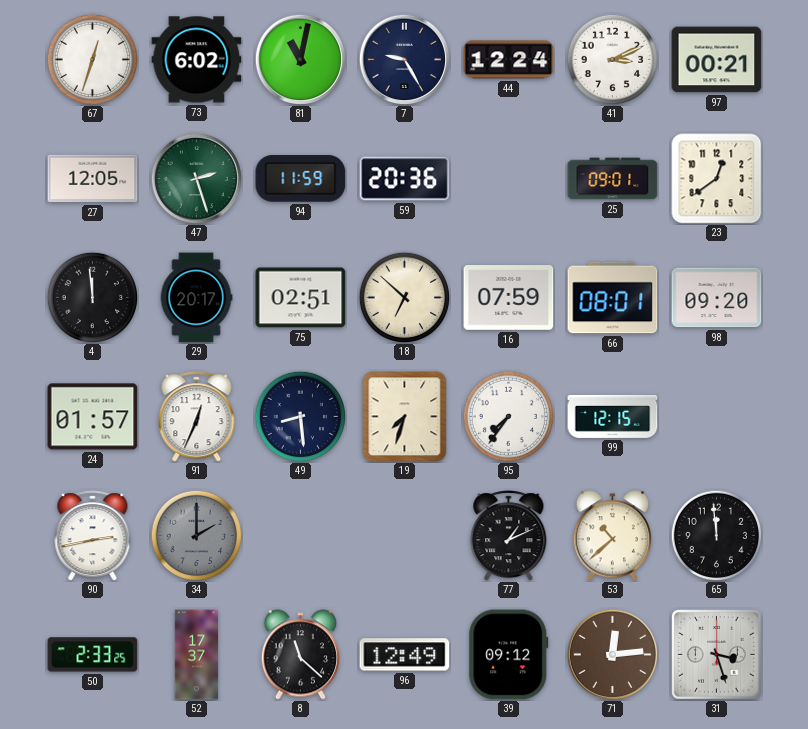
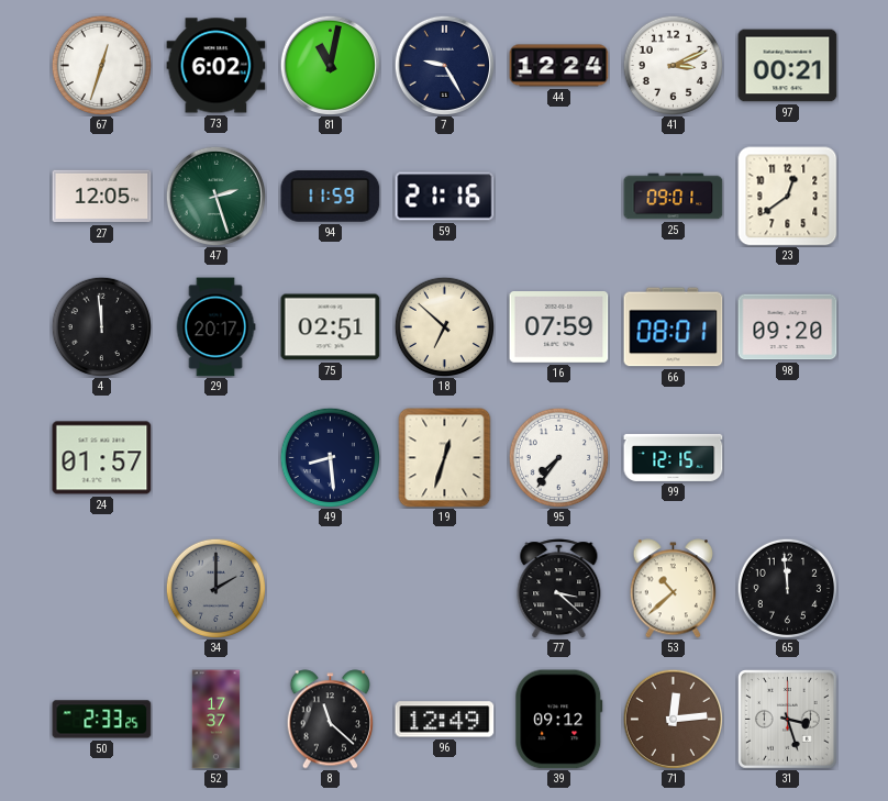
59: 20:36 -> 21:16 (445, 197)
91: 12:34 -> none (197, 417)
19: 7:33 -> 12:33 (445, 458)
90: 2:43 -> none (93, 536)
77: 1:11 -> 3:22 (559, 589)
